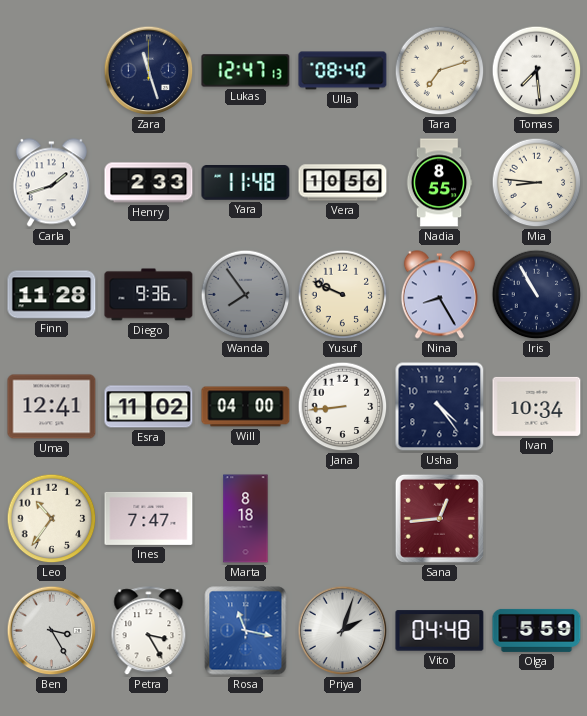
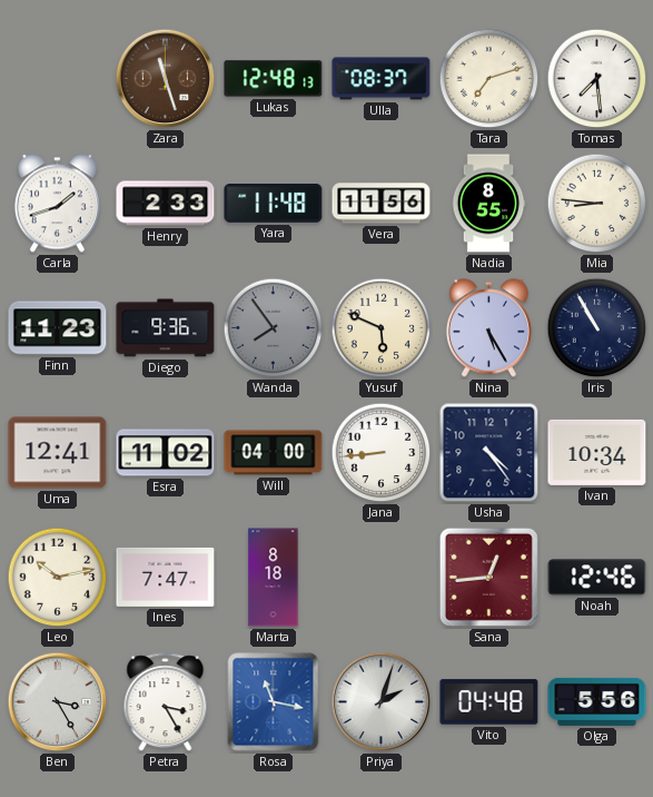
Zara dial: navy -> brown (166, 79)
Lukas: 12:47 -> 12:48 (274, 79)
Ulla: 08:40 -> 08:37 (382, 79)
Vera: 10:56 -> 11:56 (382, 204)
Finn: 11:28 -> 11:23 (58, 328)
Yusuf: 9:49 -> 5:49 (382, 328)
Nina: 8:25 -> 5:25 (488, 328)
Leo: 10:36 -> 10:13 (58, 578)
Noah: none -> 12:46 (597, 578)
Olga: 5:59 -> 5:56 (597, 701)
